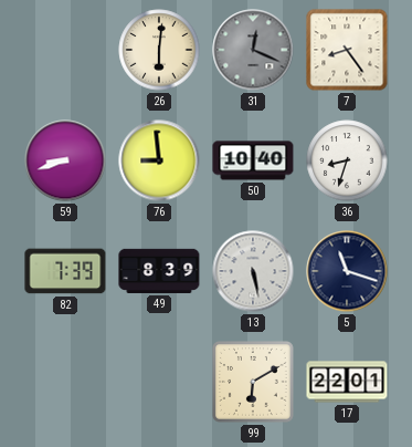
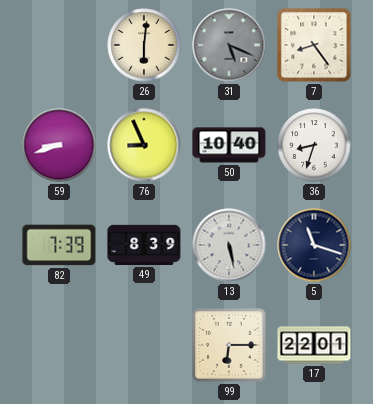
31: 12:19 -> 5:19 (229, 45)
76: 8:59 -> 8:56 (144, 145)
99: 6:10 -> 6:15 (229, 345)
